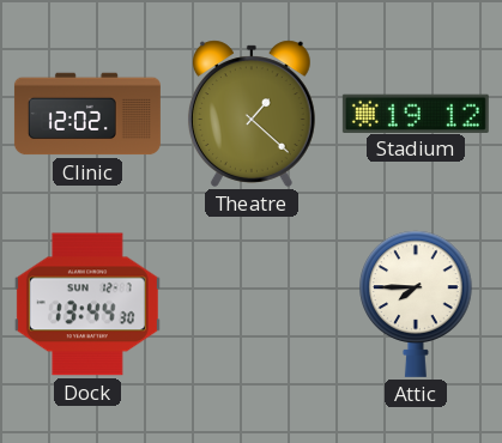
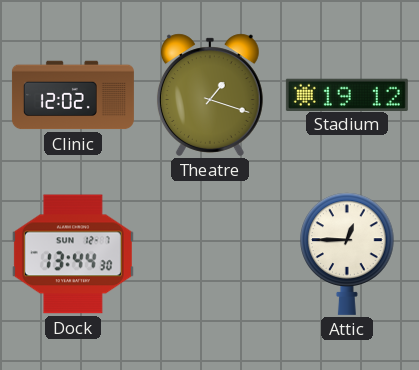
Theatre: 1:22 -> 1:18 (210, 95)
Attic: 7:45 -> 12:45 (347, 254)
